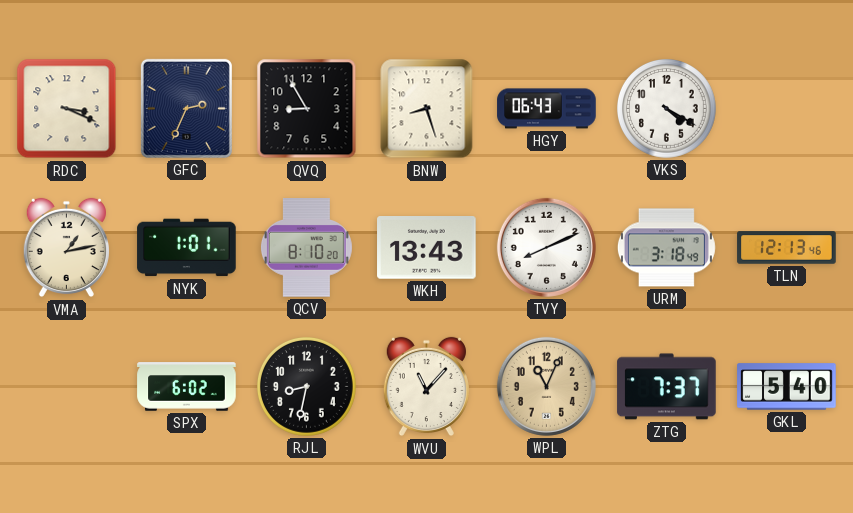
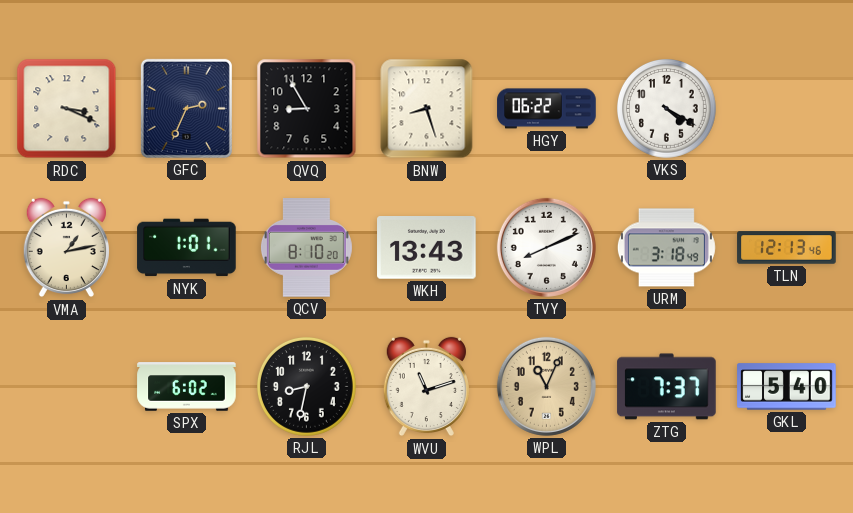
HGY: 06:43 -> 06:22 (547, 109)
WVU: 11:07 -> 11:12 (426, 387)
